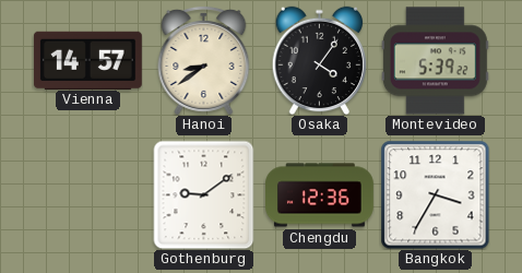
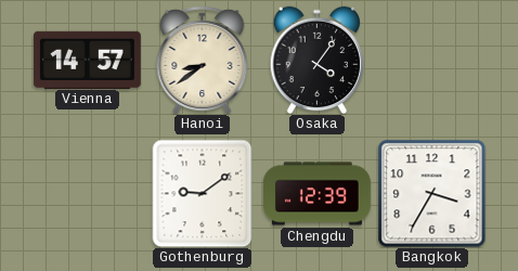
Montevideo: 5:39 -> none (435, 61)
Chengdu: 12:36 -> 12:39 (318, 194)
